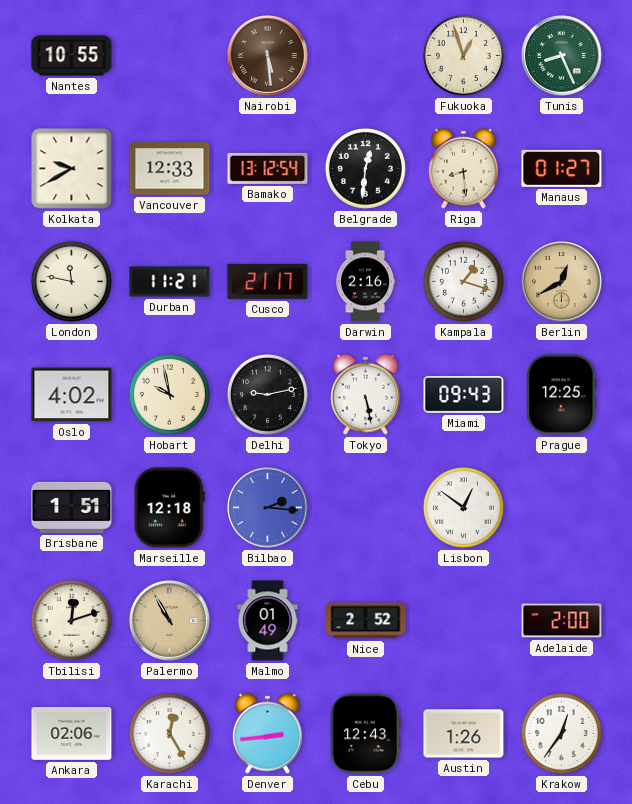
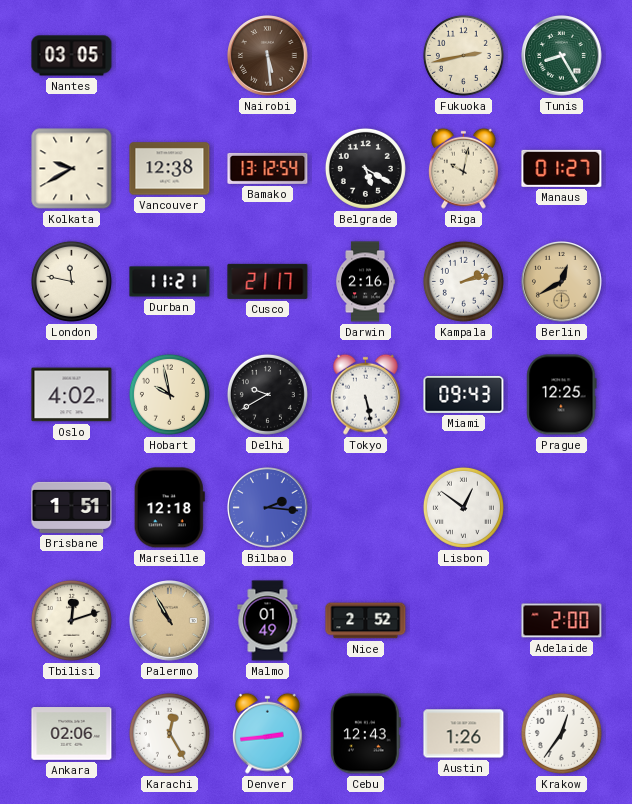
Nantes: 10:55 -> 03:05 (72, 56)
Fukuoka: 12:57 -> 2:43 (463, 55)
Tunis: 8:26 -> 8:25 (562, 56)
Vancouver: 12:33 -> 12:38 (170, 169)
Belgrade: 12:31 -> 5:20 (365, 168)
Riga: 8:29 -> 10:02 (463, 168)
Kampala: 1:18 -> 2:13 (463, 281)
Delhi: 9:13 -> 9:40 (267, 394)
